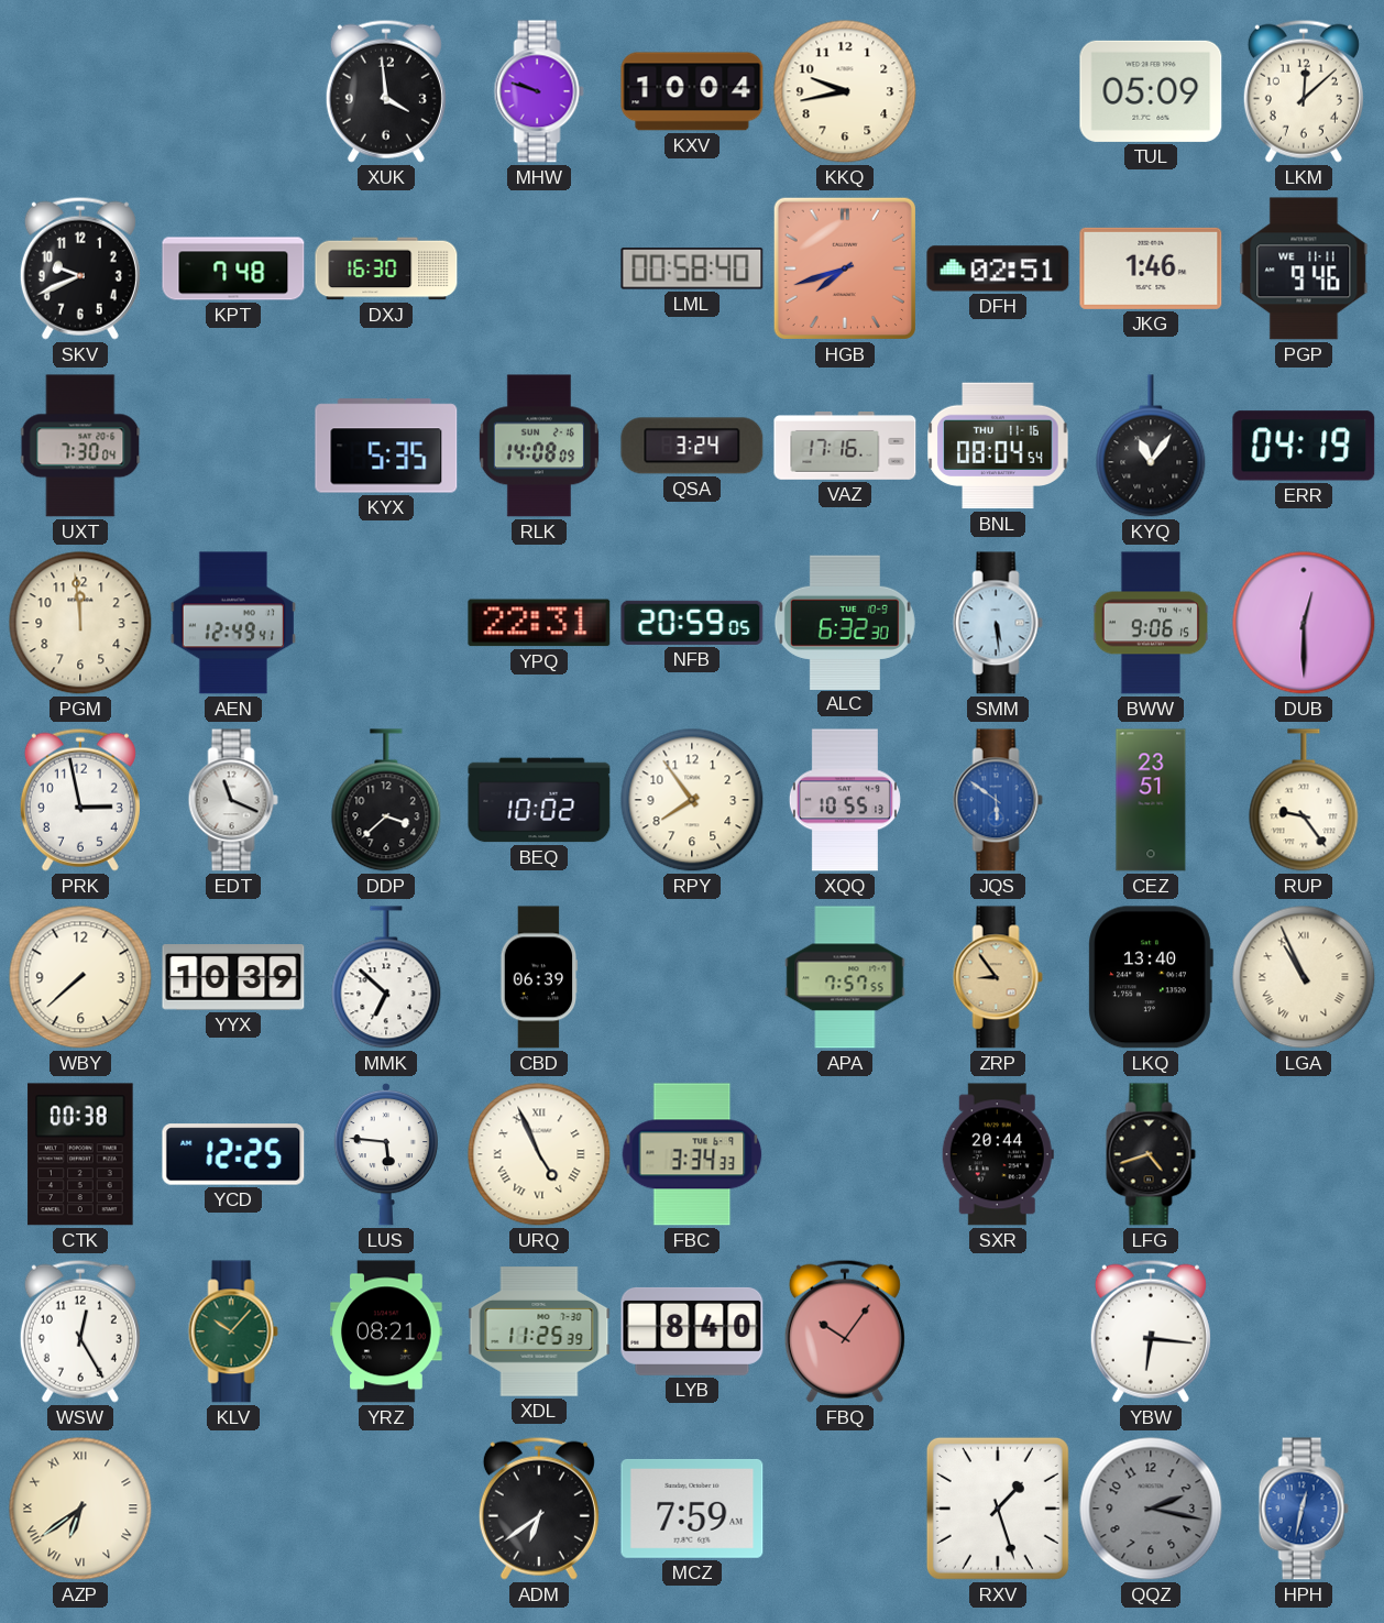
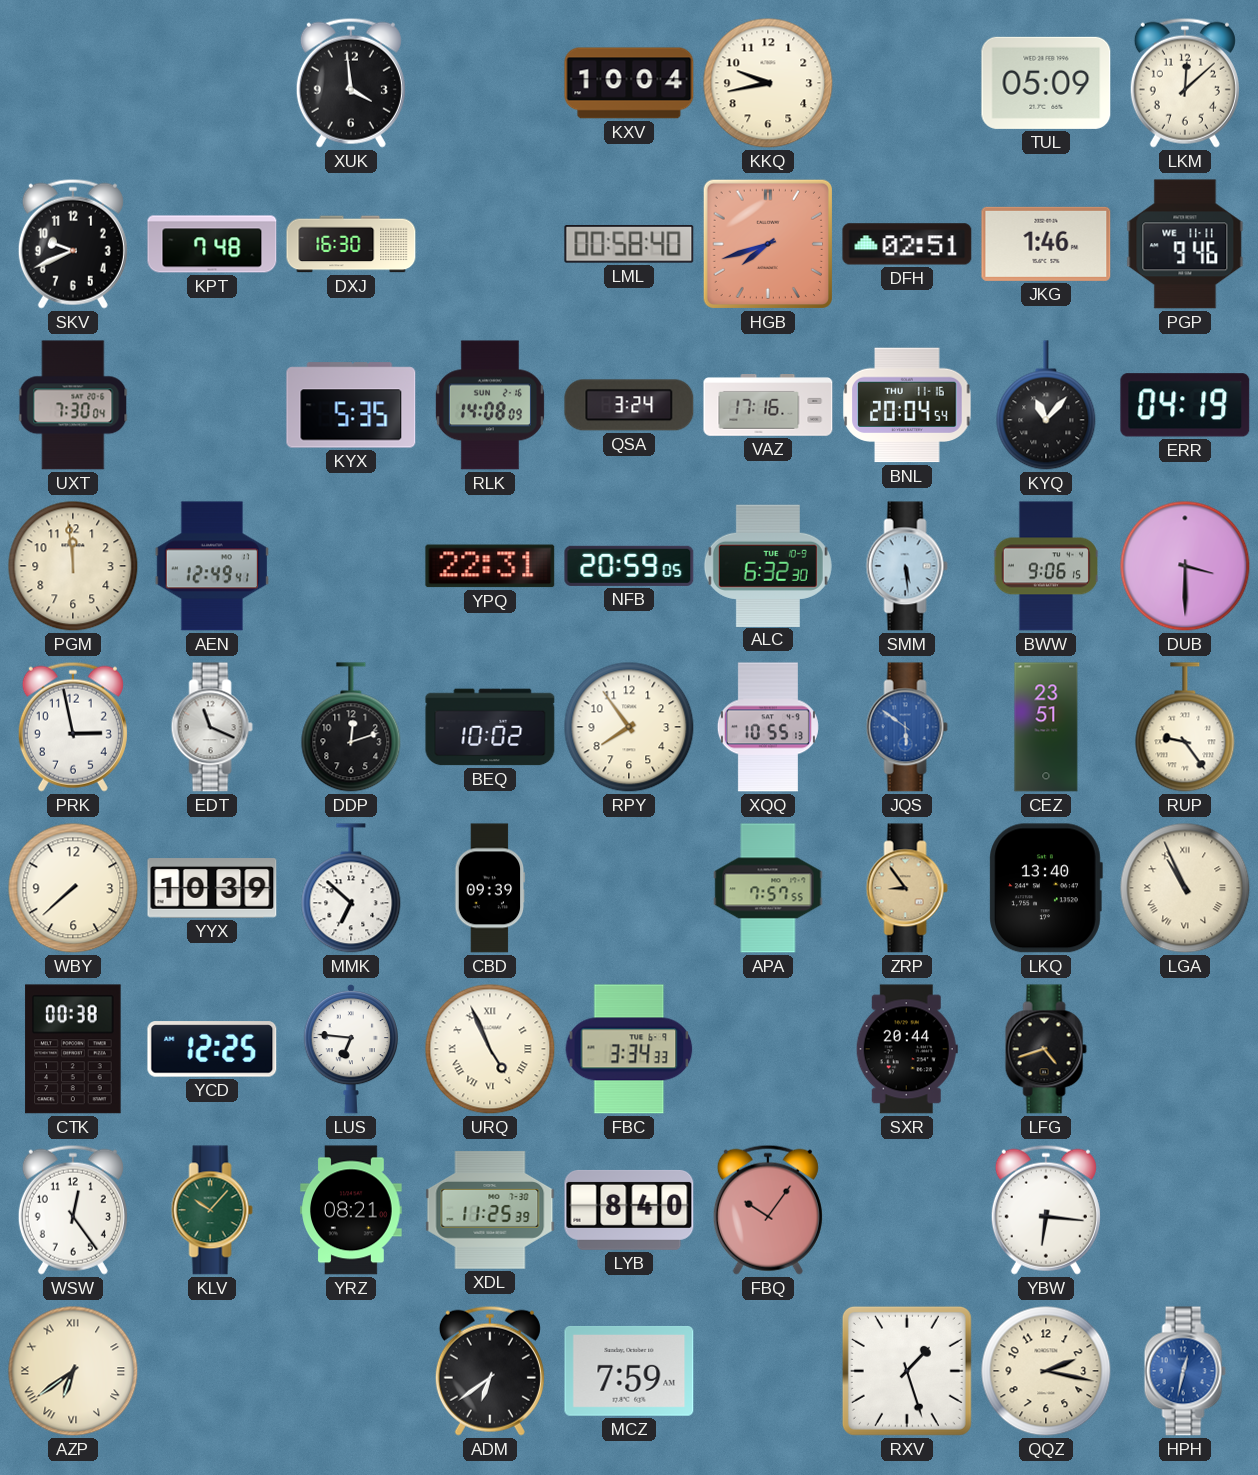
MHW: 9:48 -> none (539, 91)
BNL: 08:04 -> 20:04 (907, 405)
KYQ: 11:06 -> 11:07 (1046, 405)
DUB: 12:30 -> 3:30 (1185, 566)
DDP: 3:38 -> 12:12 (351, 727)
CBD: 06:39 -> 09:39 (490, 888)
LUS: 5:46 -> 6:46 (350, 1049)
WSW: 12:25 -> 12:24 (73, 1210)
QQZ dial: grey -> cream (1046, 1371)
